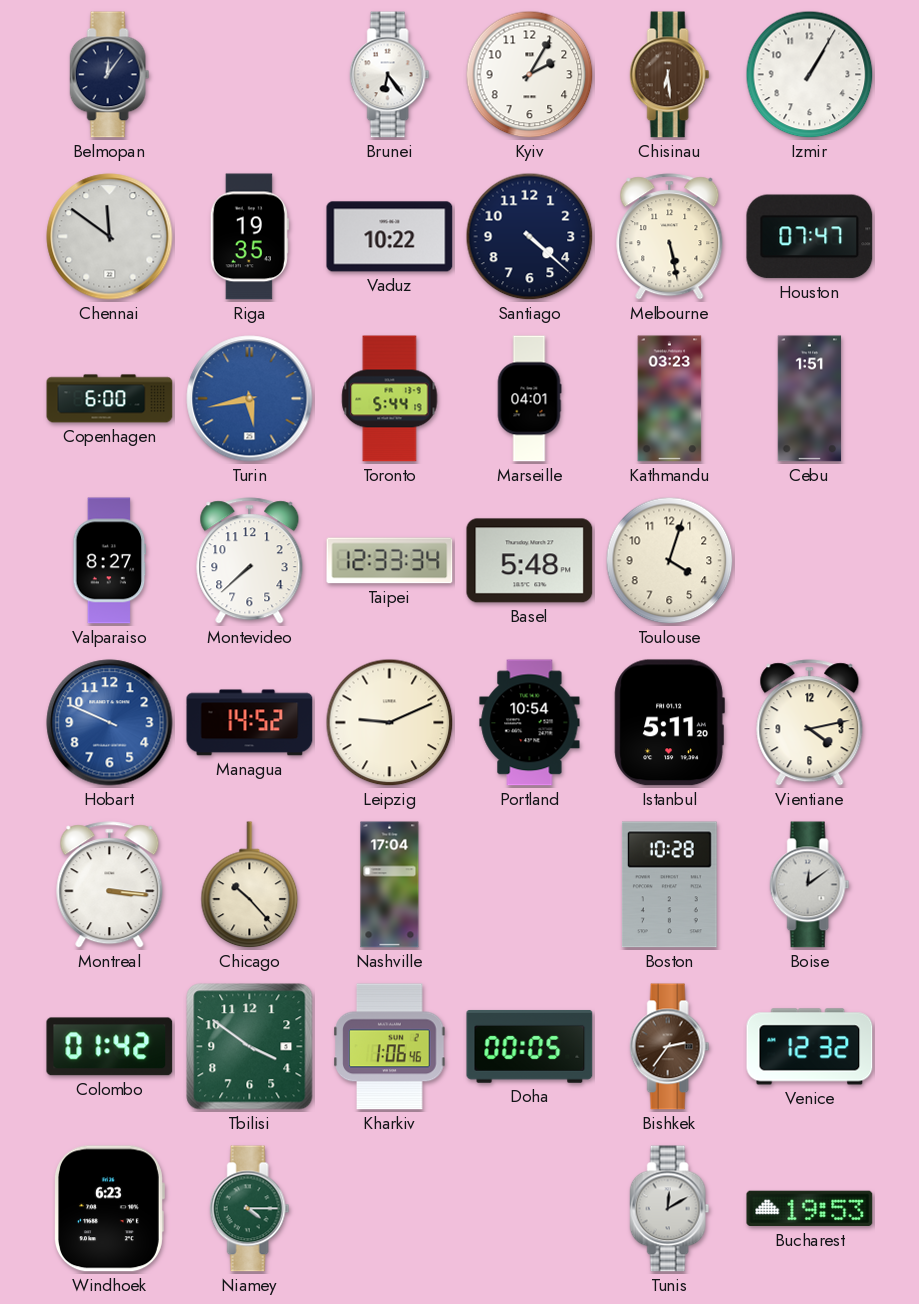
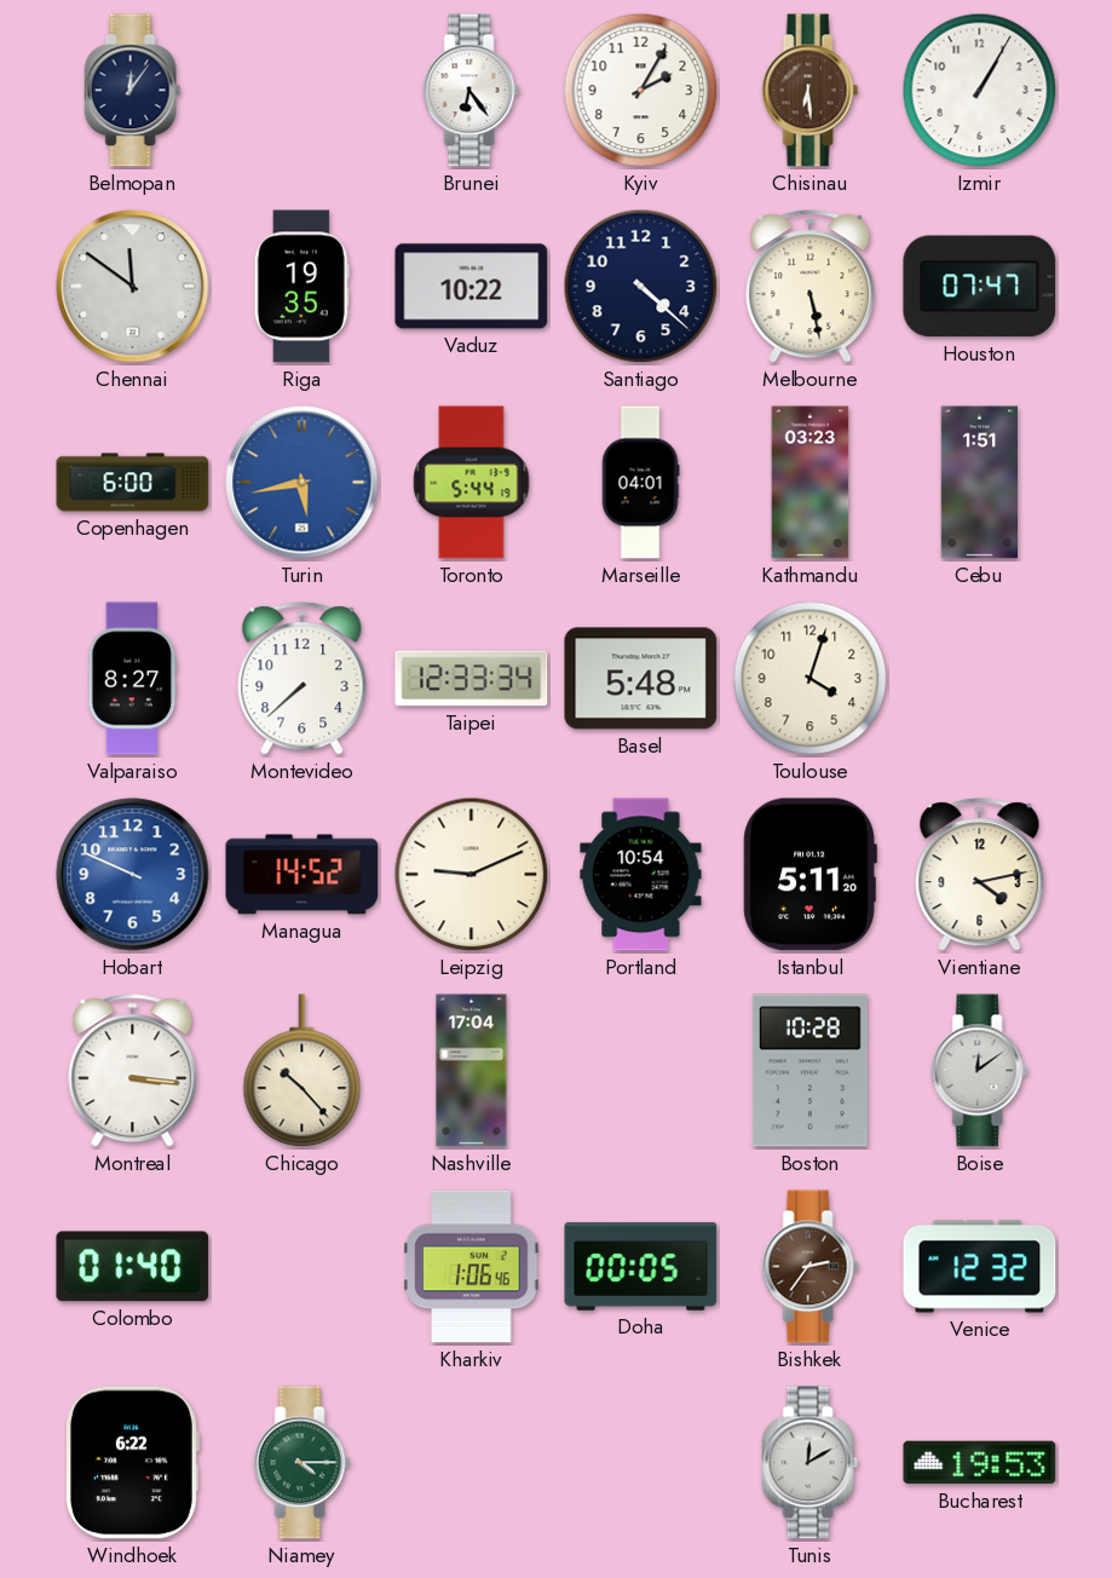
Colombo: 01:42 -> 01:40 (133, 1267)
Tbilisi: 3:51 -> none (250, 1047)
Windhoek: 6:23 -> 6:22 (133, 1463)
